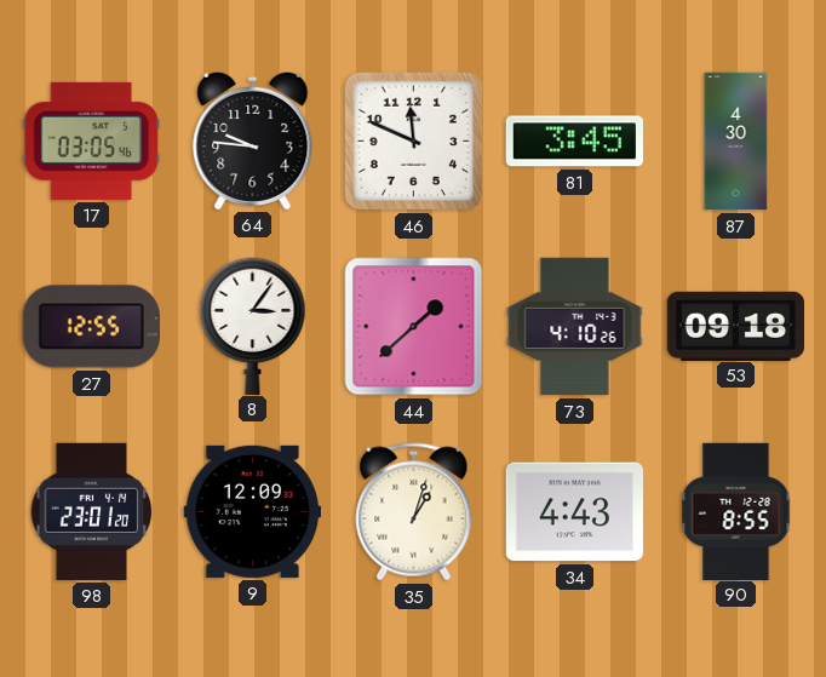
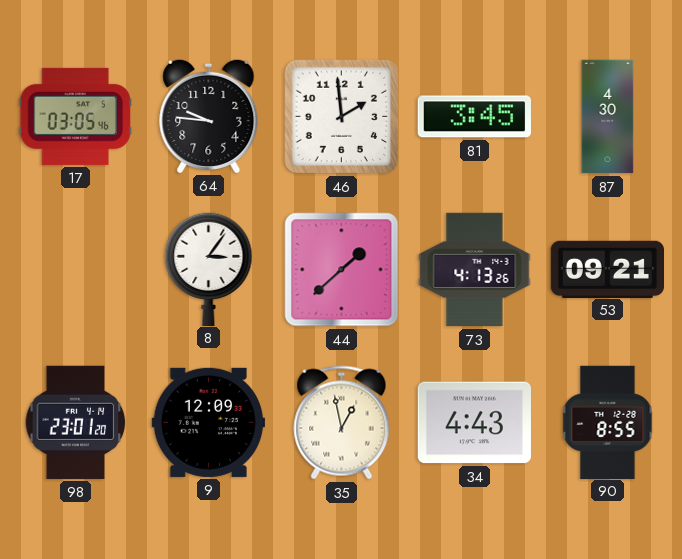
46: 11:49 -> 1:59 (342, 117)
27: 12:55 -> none (91, 327)
73: 4:10 -> 4:13 (475, 270)
53: 09:18 -> 09:21 (607, 269)
35: 1:03 -> 12:58 (342, 423)
